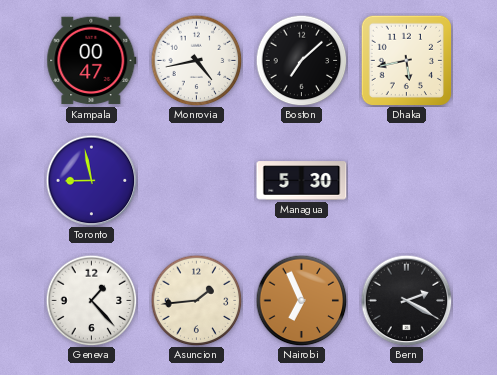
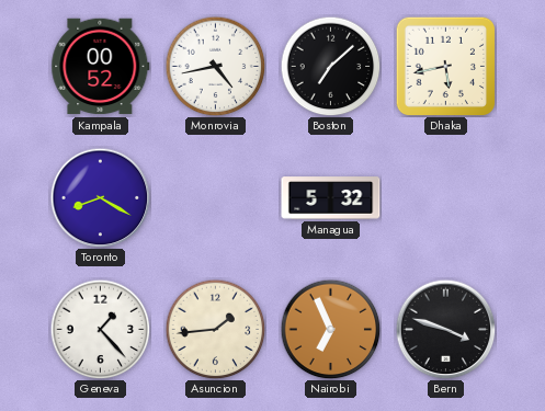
Kampala: 00:47 -> 00:52 (101, 67)
Toronto: 8:58 -> 8:20 (100, 197)
Managua: 5:30 -> 5:32 (331, 198)
Bern: 2:20 -> 3:48 (445, 329)
